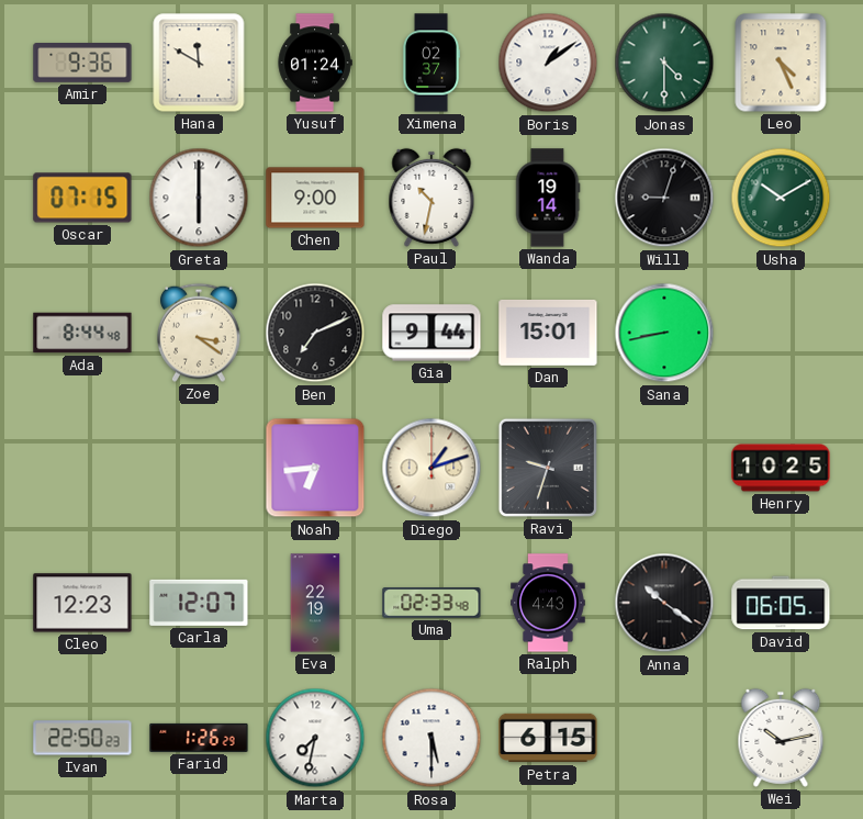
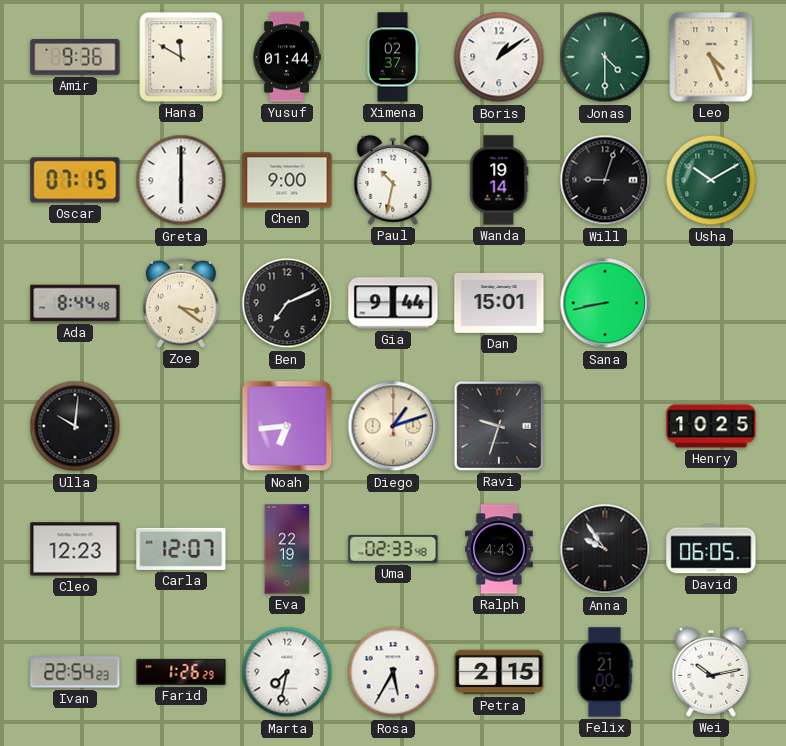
Yusuf: 01:24 -> 01:44 (287, 57)
Ulla: none -> 10:01 (75, 426)
Anna: 10:21 -> 9:54 (605, 549)
Ivan: 22:50 -> 22:54 (75, 672)
Rosa: 5:30 -> 5:35 (393, 672)
Petra: 6:15 -> 2:15 (499, 672)
Felix: none -> 21:00 (605, 672)
